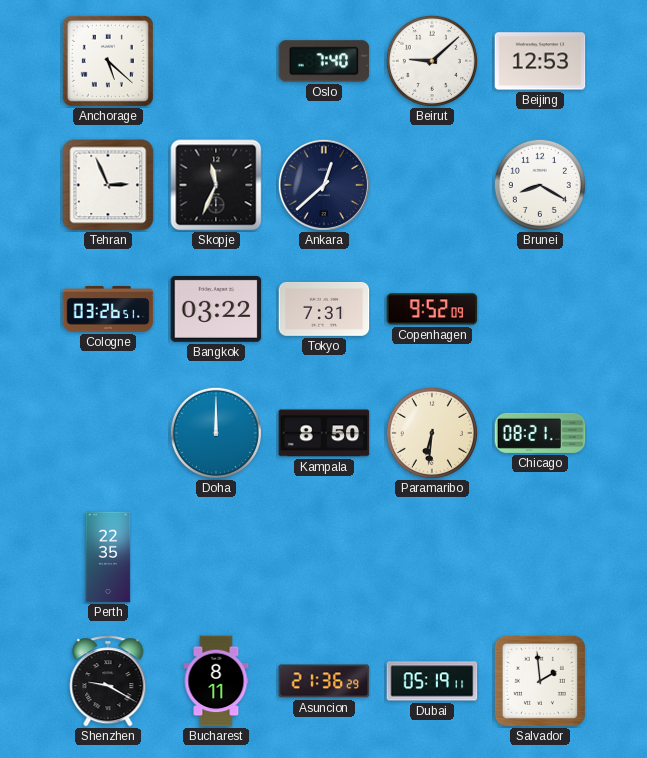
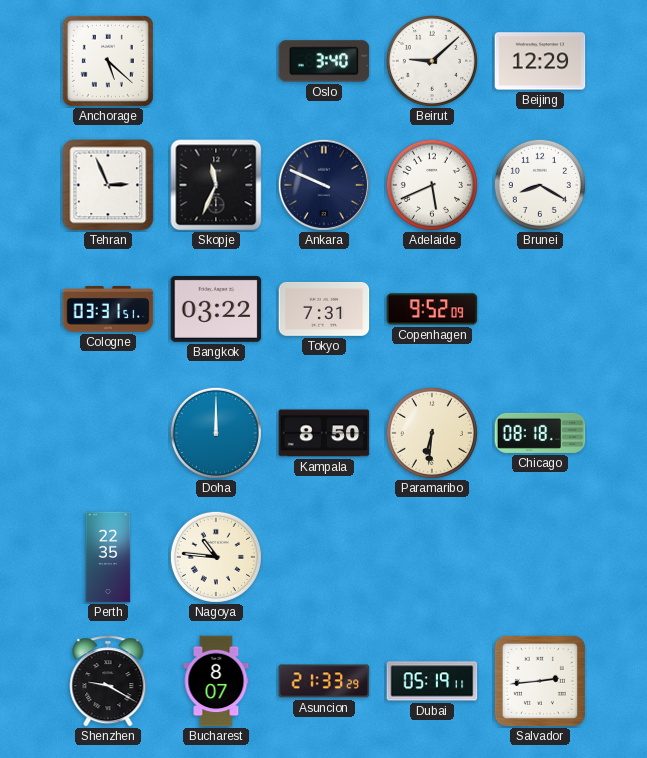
Oslo: 7:40 -> 3:40 (324, 61)
Beijing: 12:53 -> 12:29 (540, 61)
Ankara: 12:38 -> 9:49 (324, 185)
Adelaide: none -> 5:41 (432, 185)
Cologne: 03:26 -> 03:31 (108, 309)
Chicago: 08:21 -> 08:18 (540, 433)
Nagoya: none -> 10:46 (216, 557)
Bucharest: 8:11 -> 8:07 (216, 681)
Asuncion: 21:36 -> 21:33 (324, 681)
Salvador: 1:59 -> 2:44 (540, 681)
